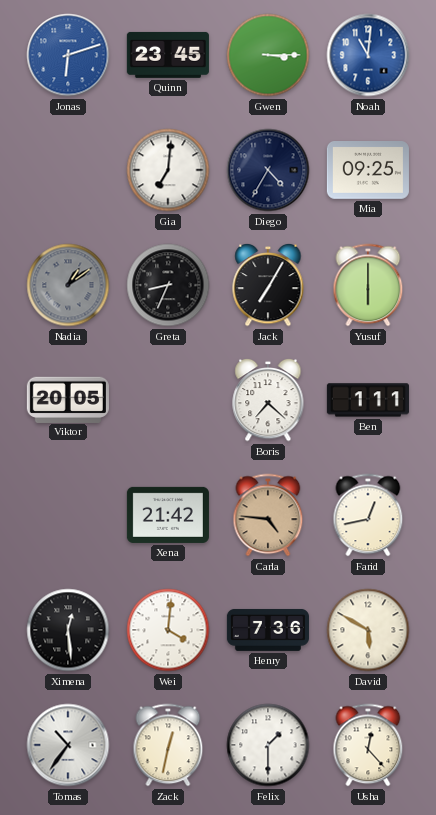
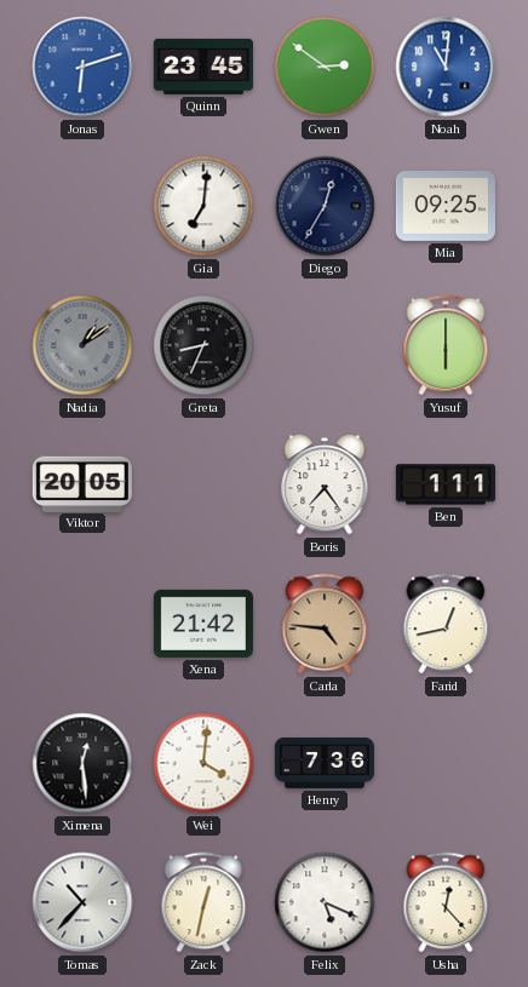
Gwen: 3:15 -> 2:51 (325, 67)
Diego: 4:35 -> 12:35 (325, 206)
Jack: 7:05 -> none (268, 285)
Boris: 7:22 -> 7:24 (325, 484)
David: 5:50 -> none (368, 630)
Tomas: 10:36 -> 10:37 (82, 902)
Felix: 1:30 -> 5:19 (325, 902)
